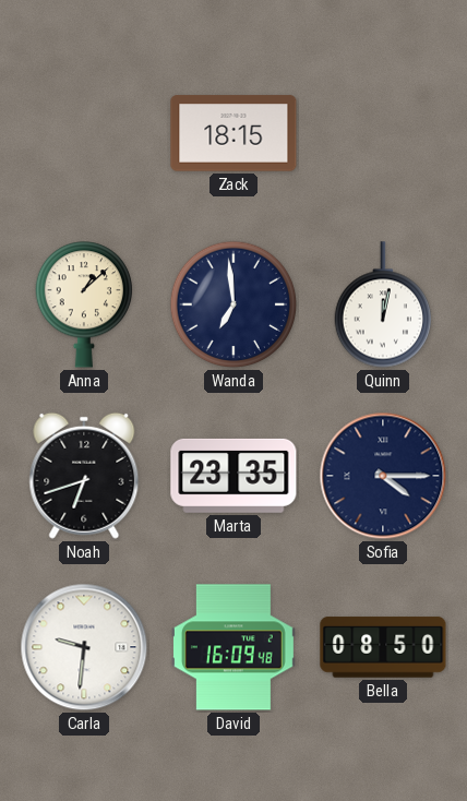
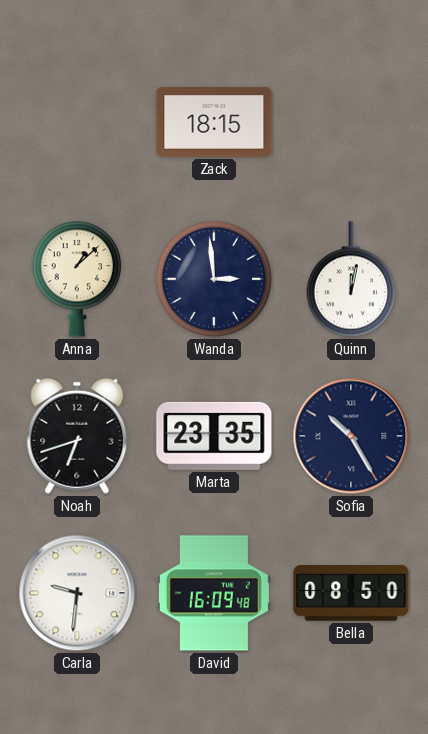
Wanda: 6:59 -> 2:59 (214, 279)
Sofia: 4:15 -> 10:25 (351, 436)
